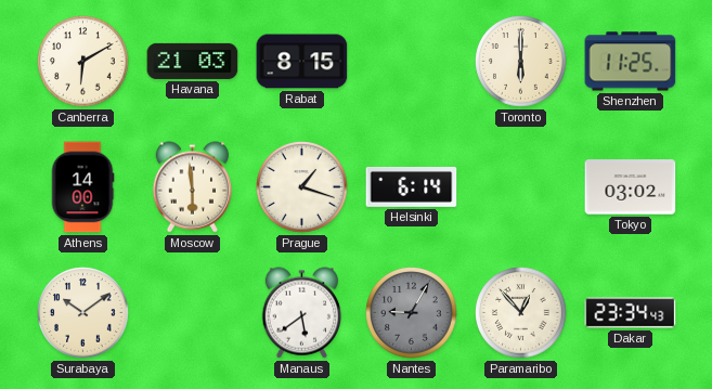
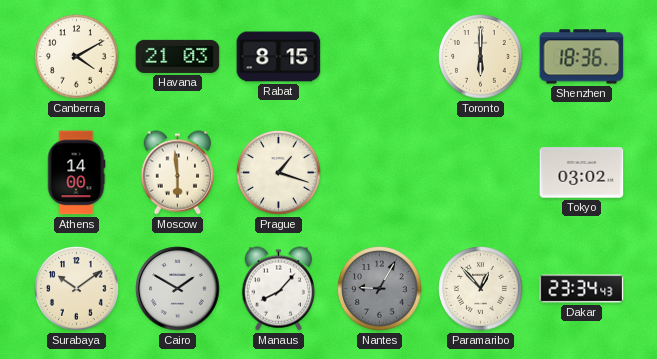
Canberra: 6:10 -> 4:10 (77, 57)
Shenzhen: 11:25 -> 18:36 (582, 57)
Helsinki: 6:14 -> none (412, 186)
Cairo: none -> 1:50 (178, 289)
Manaus: 5:39 -> 8:07 (279, 289)
